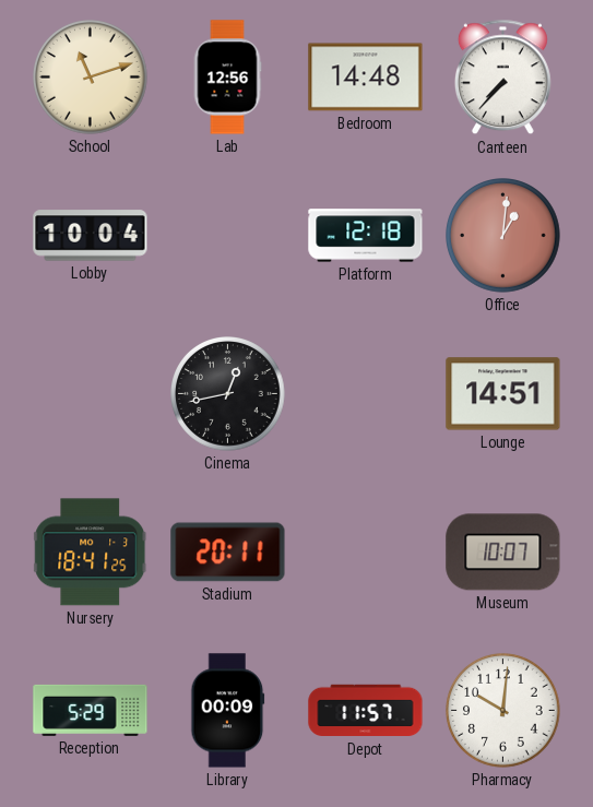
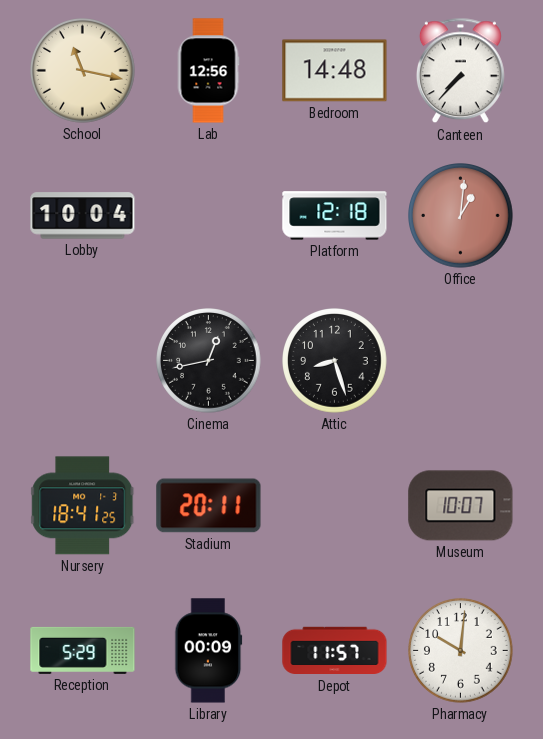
School: 11:12 -> 11:17 (83, 71)
Attic: none -> 8:27 (335, 361)
Lounge: 14:51 -> none (503, 394)
